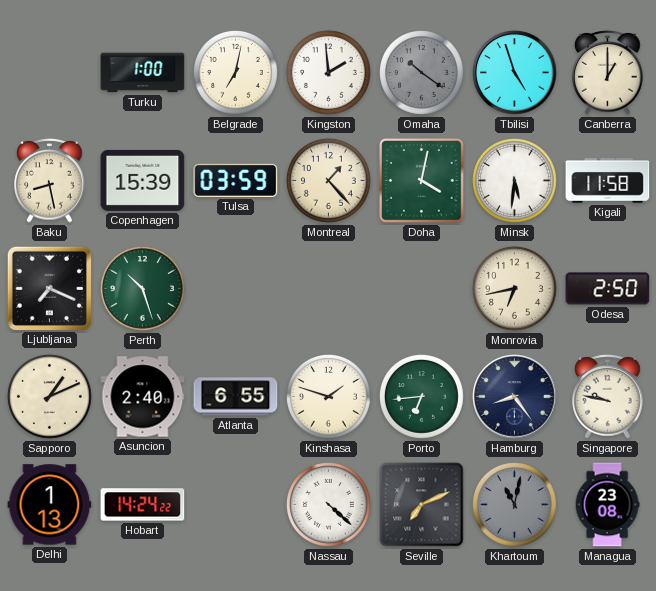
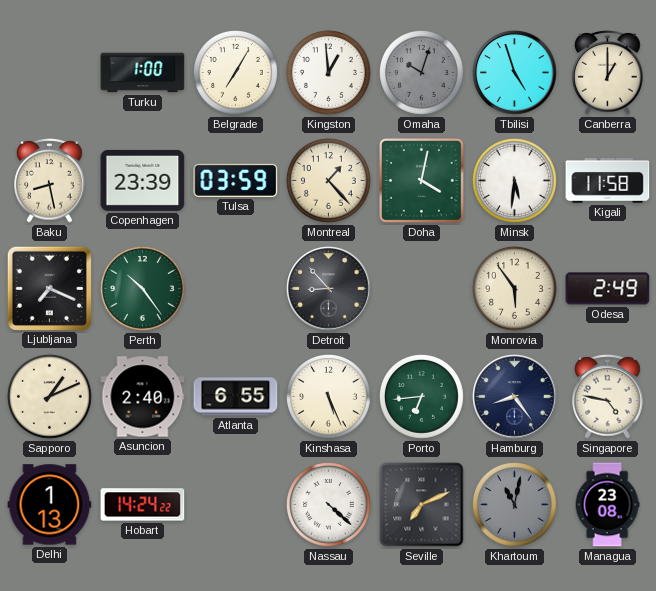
Belgrade: 7:02 -> 7:05 (236, 73)
Kingston: 1:59 -> 12:59 (329, 73)
Omaha: 10:21 -> 10:03 (422, 73)
Copenhagen: 15:39 -> 23:39 (143, 180)
Perth: 10:27 -> 10:24 (143, 289)
Detroit: none -> 8:53 (329, 289)
Monrovia: 6:43 -> 5:54 (515, 289)
Odesa: 2:50 -> 2:49 (608, 289)
Kinshasa: 1:48 -> 5:26 (329, 397)
Singapore: 9:47 -> 4:47 (608, 397)
